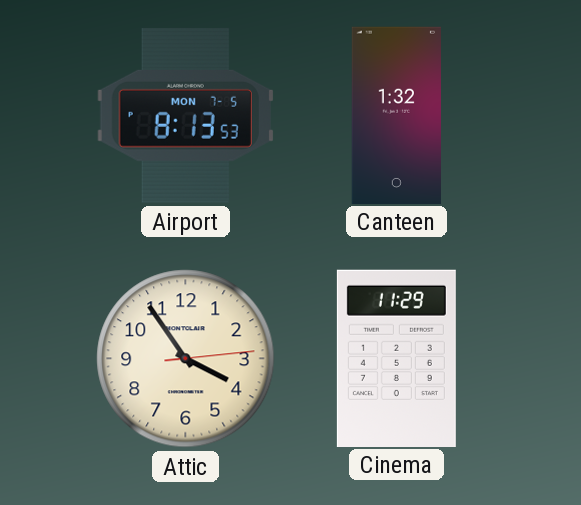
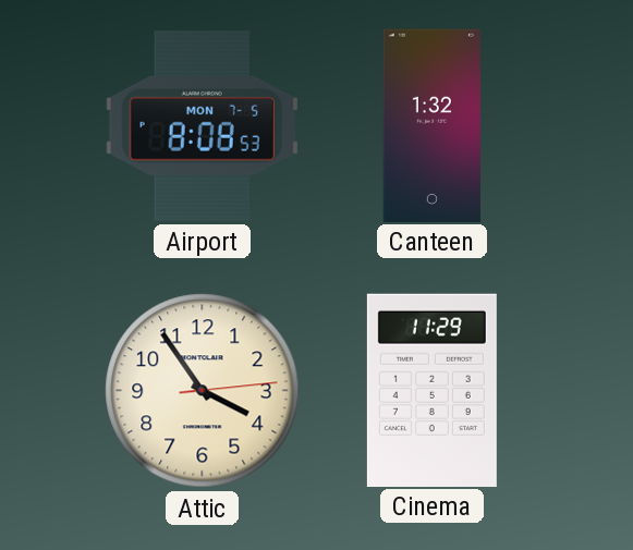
Airport: 8:13 -> 8:08 (202, 125)
